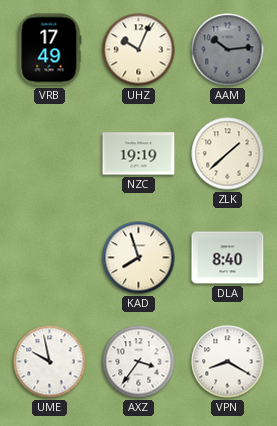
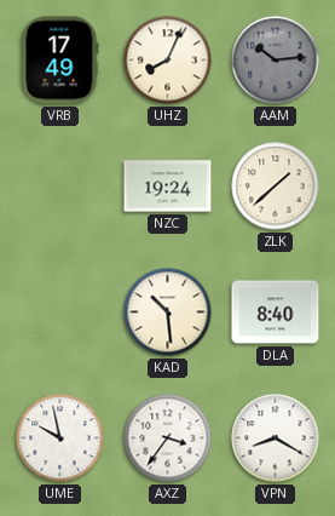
UHZ: 10:04 -> 8:04 (168, 61)
NZC: 19:19 -> 19:24 (168, 187)
KAD: 7:57 -> 10:29 (168, 313)
